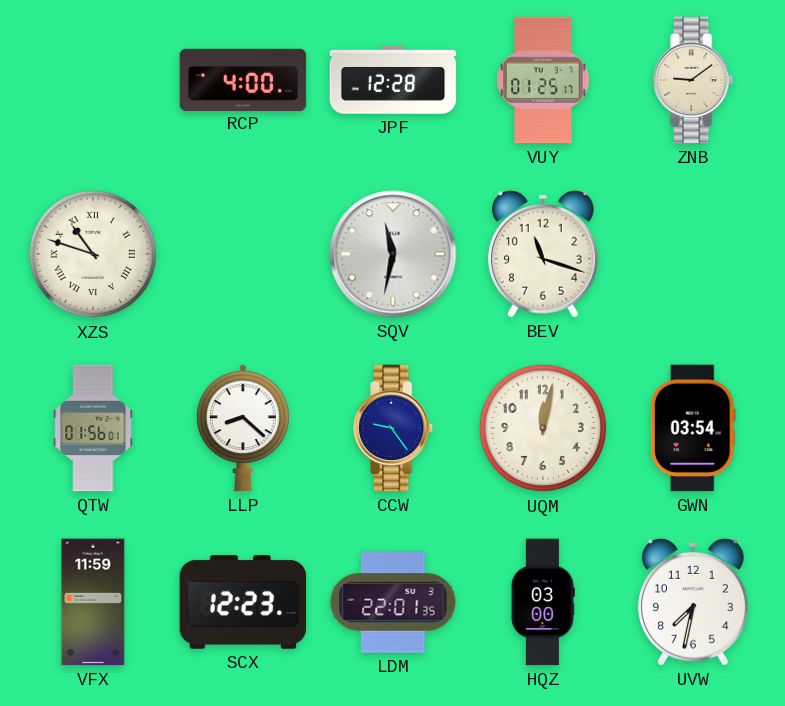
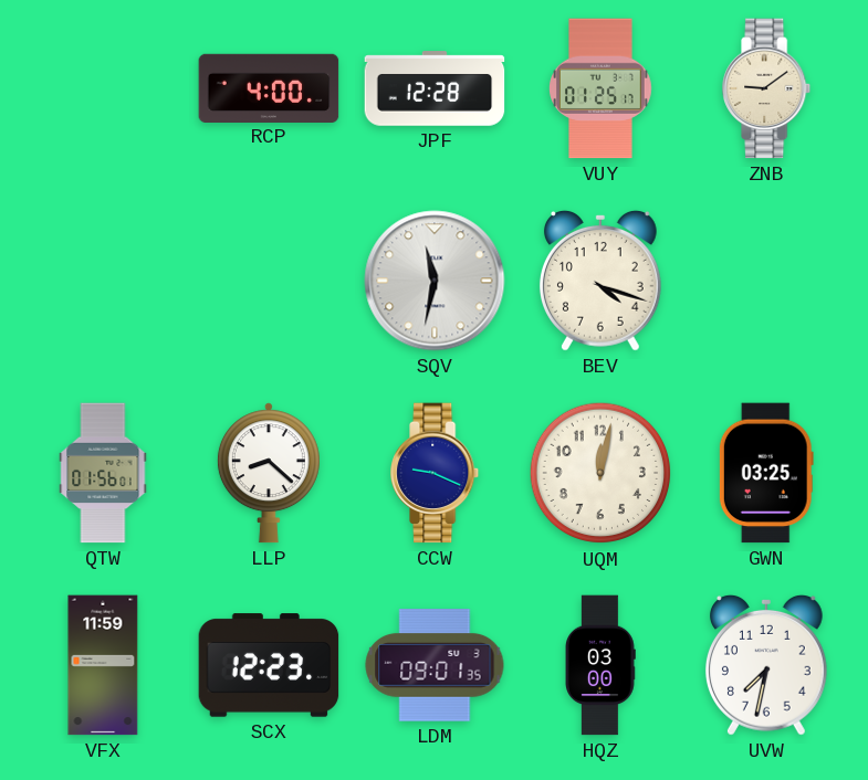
XZS: 10:48 -> none (93, 254)
BEV: 11:18 -> 4:18 (600, 281)
CCW: 9:24 -> 9:19 (436, 473)
GWN: 03:54 -> 03:25 (766, 473)
LDM: 22:01 -> 09:01 (435, 665)
